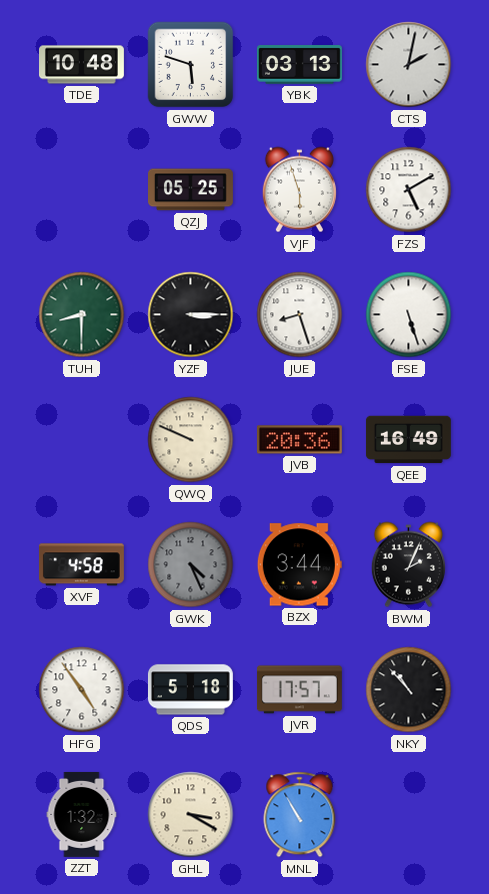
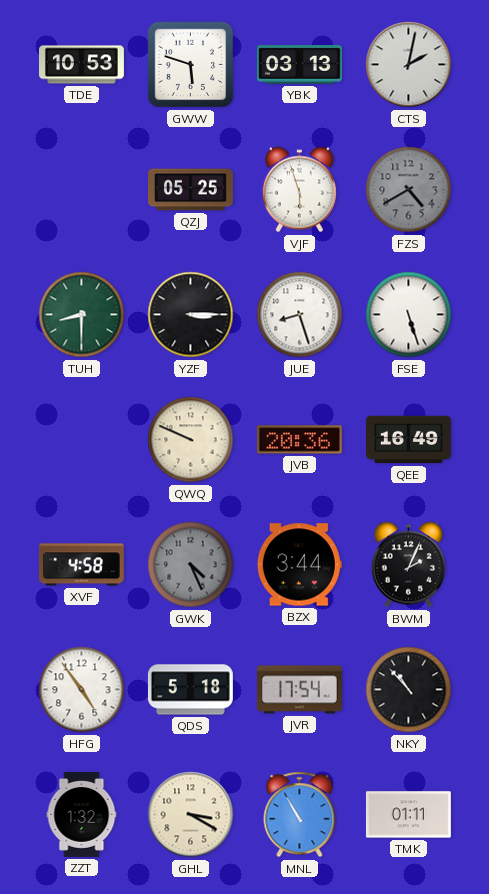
TDE: 10:48 -> 10:53 (82, 65)
FZS: 5:10 -> 4:40 (409, 190)
FZS dial: white -> grey (409, 190)
JVR: 17:57 -> 17:54 (299, 690)
TMK: none -> 01:11 (408, 815)
